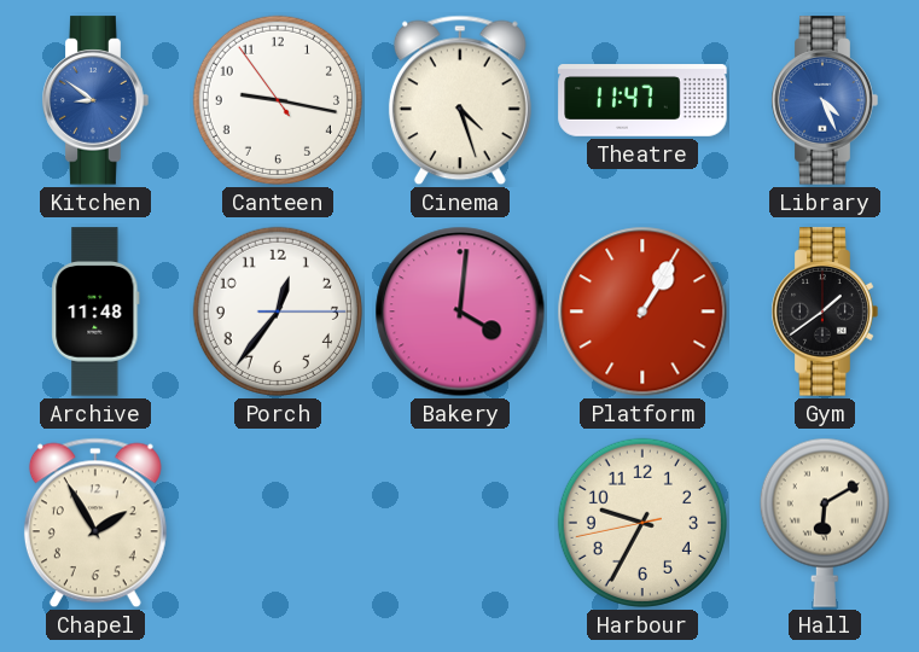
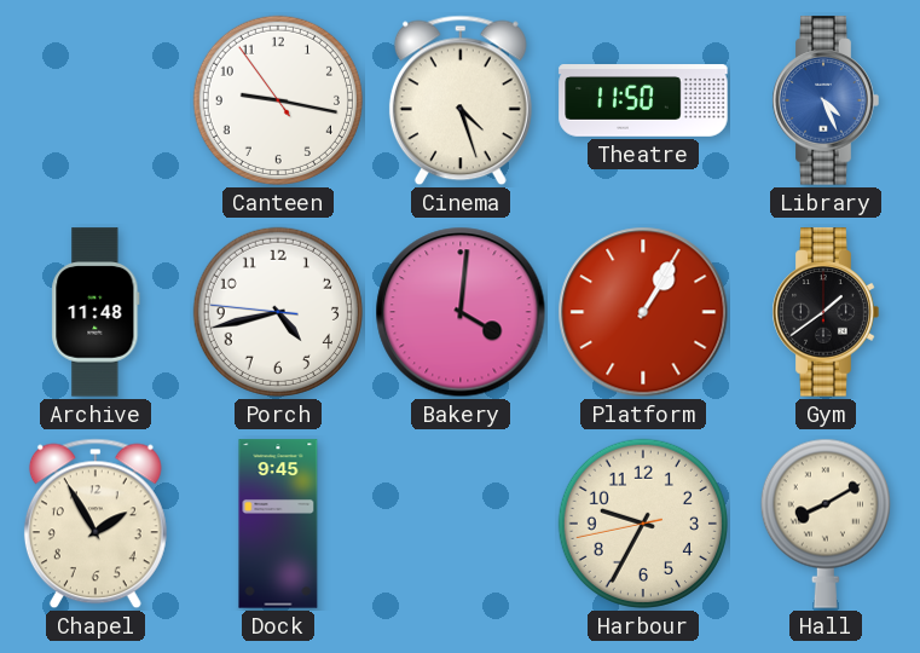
Kitchen: 8:51 -> none (95, 100)
Theatre: 11:47 -> 11:50 (643, 100)
Porch: 12:36 -> 4:42 (278, 312)
Dock: none -> 9:45 (278, 524)
Hall: 6:10 -> 8:10 (826, 524)
